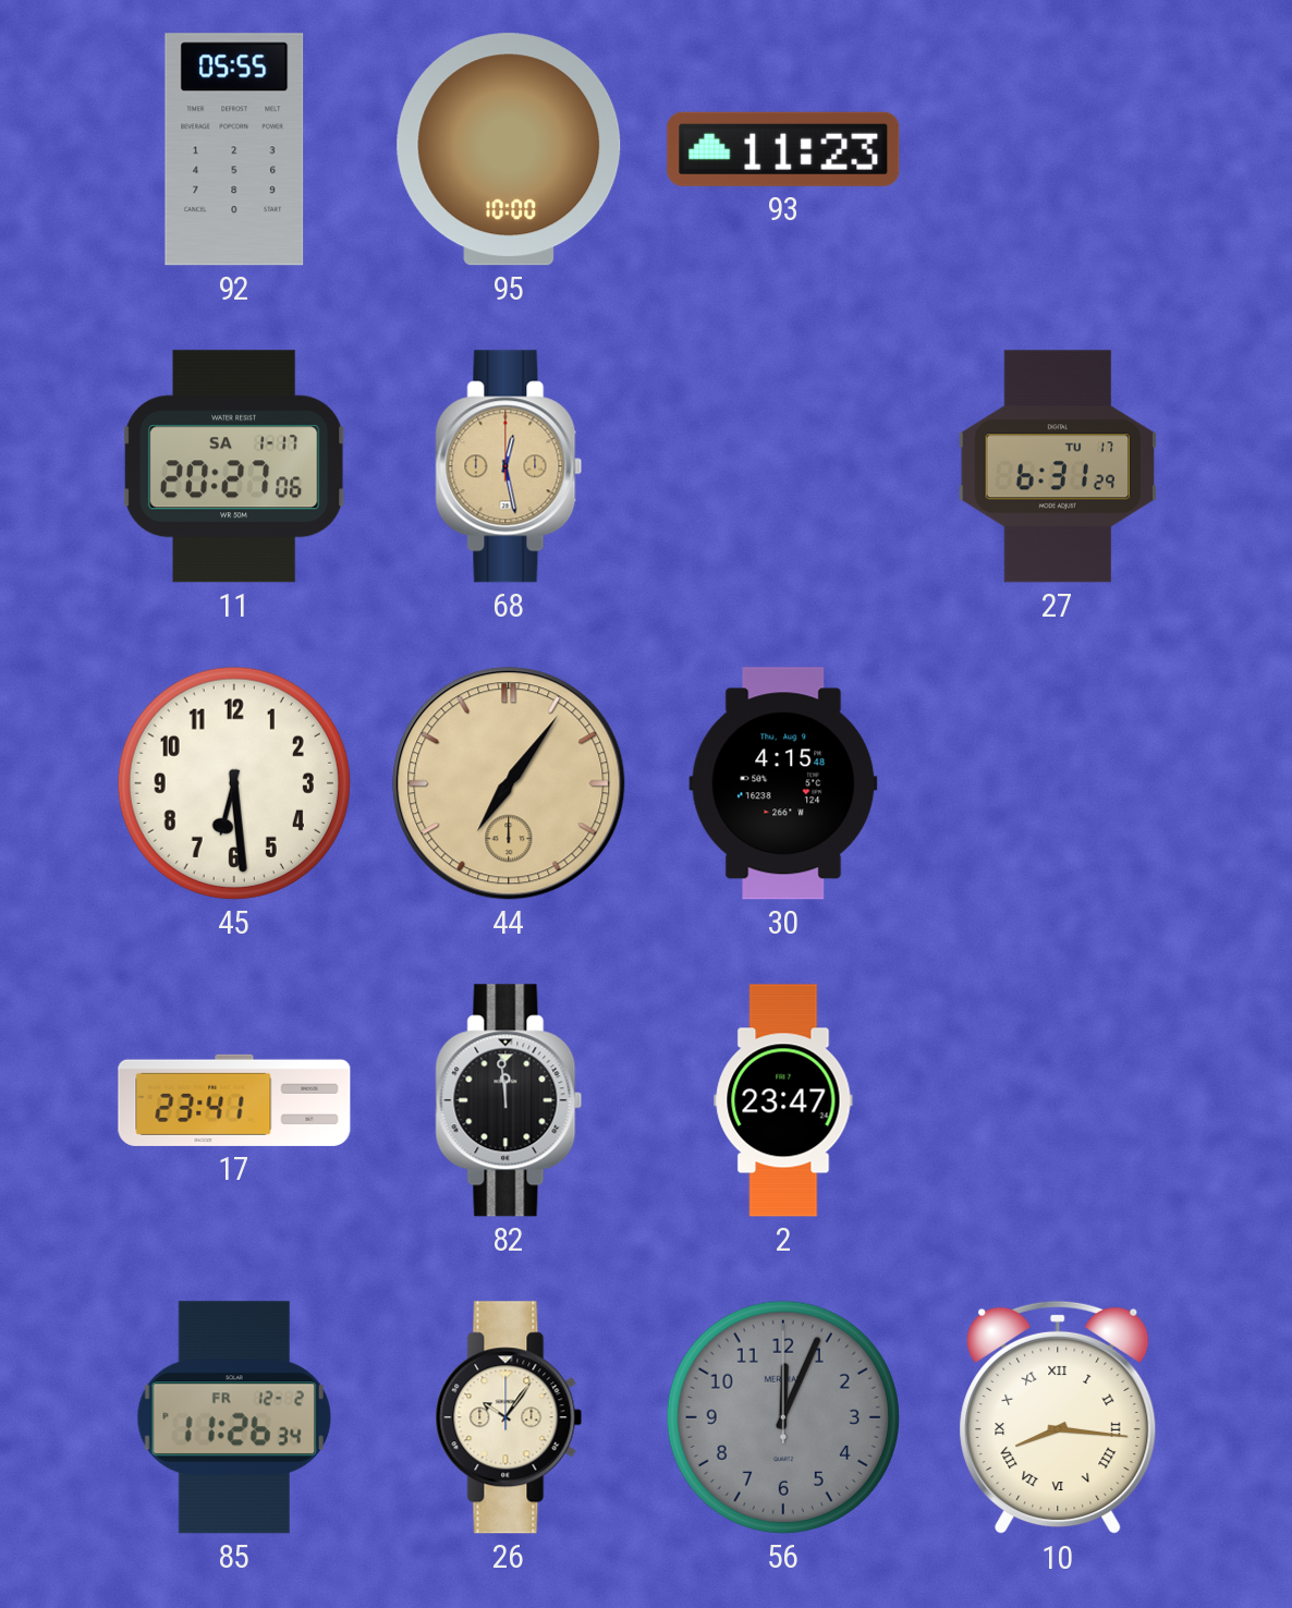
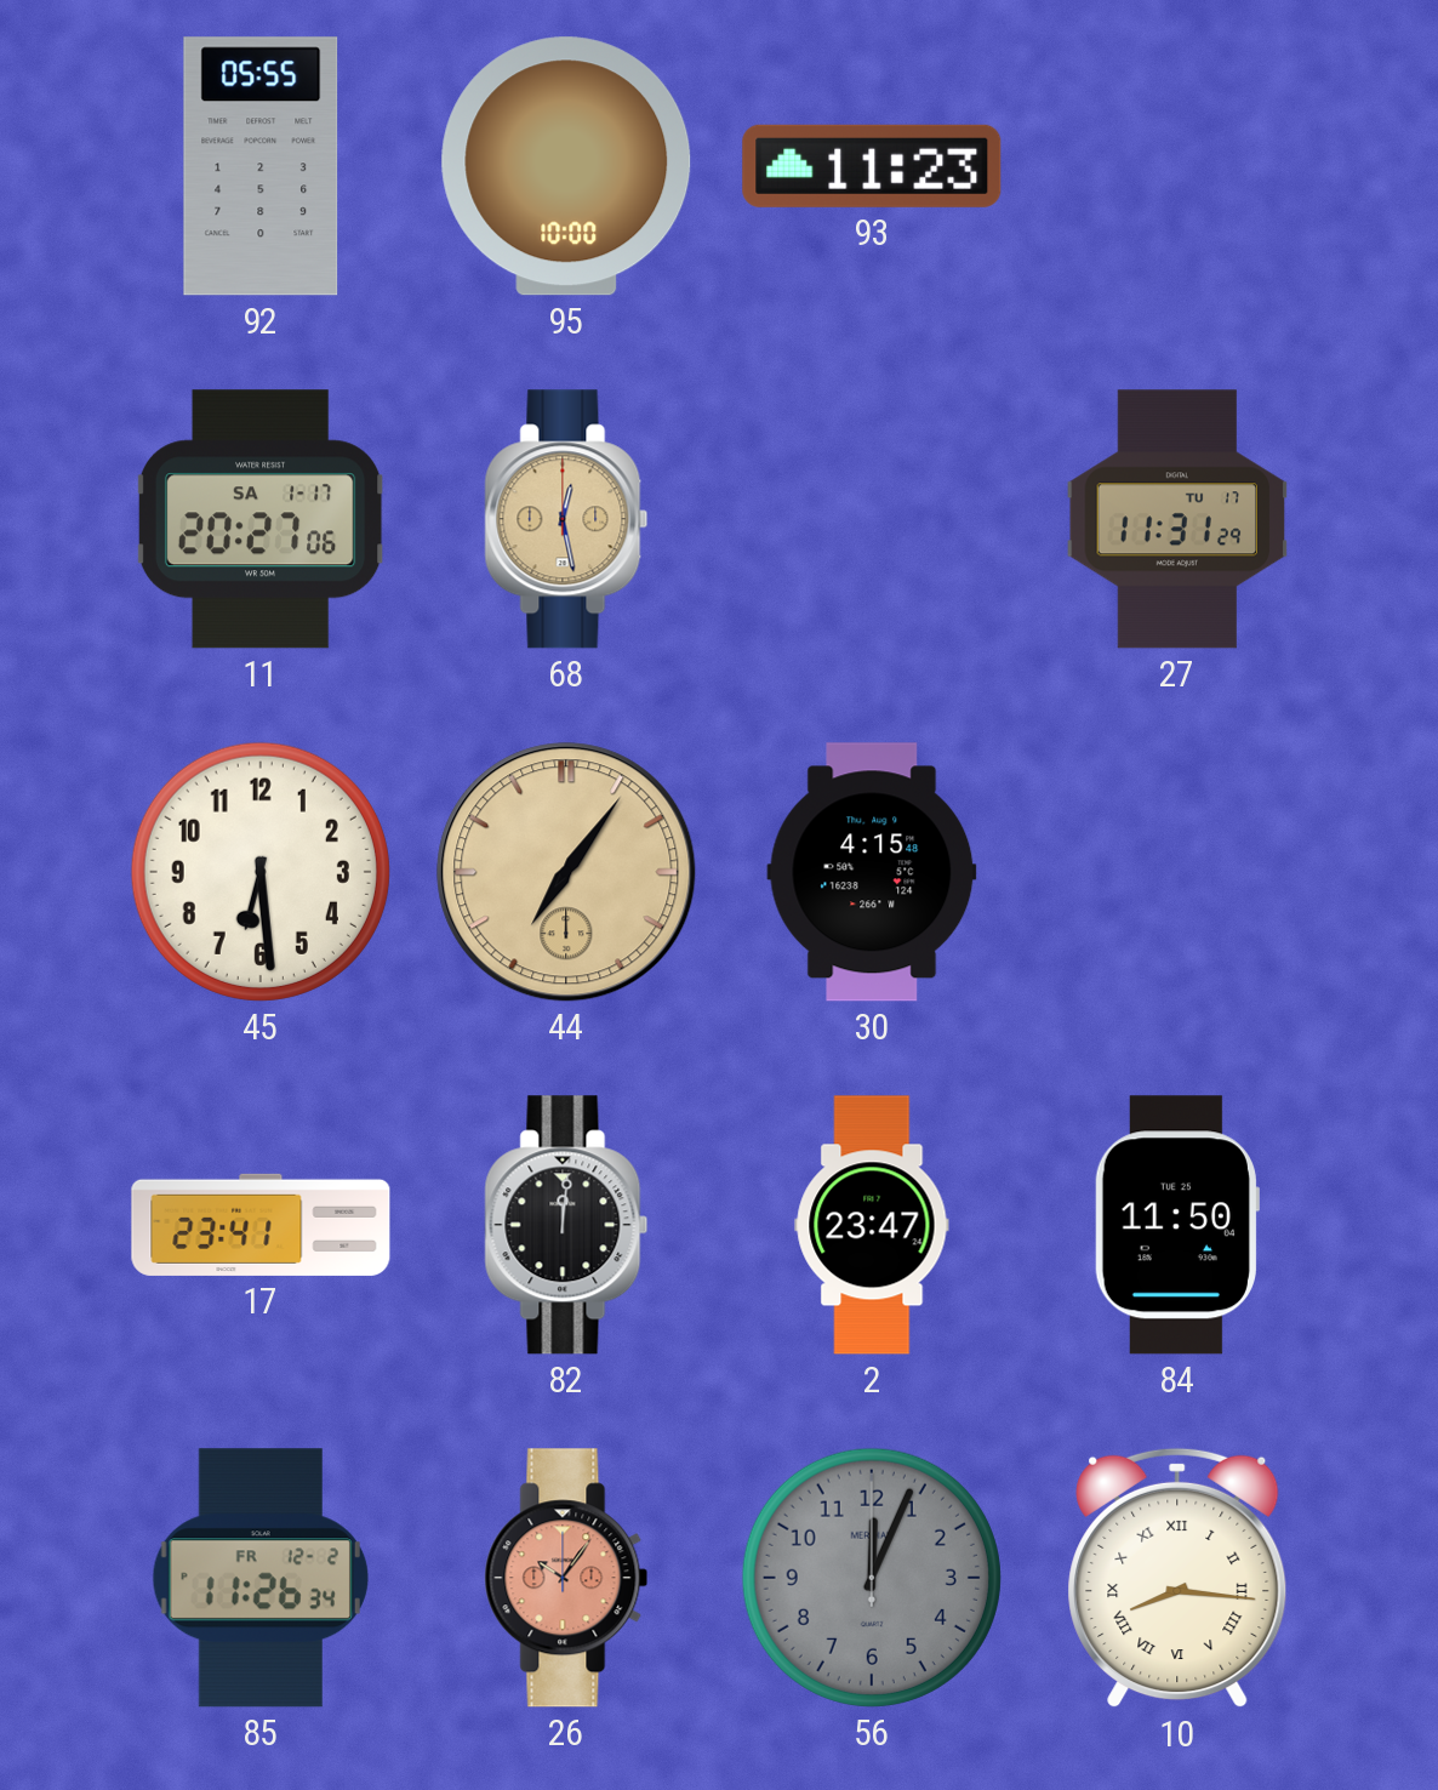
27: 6:31 -> 11:31 (1177, 519)
82: 11:59 -> 12:01 (566, 1225)
84: none -> 11:50 (1176, 1225)
26 dial: cream -> salmon (566, 1578)
